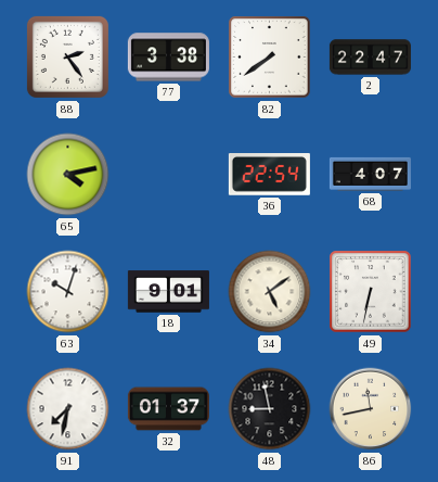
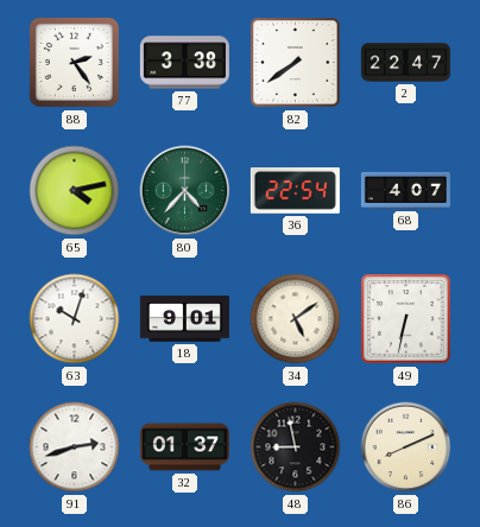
80: none -> 4:37 (185, 191)
91: 7:32 -> 2:42 (75, 447)
86: 11:43 -> 8:11 (406, 447)
